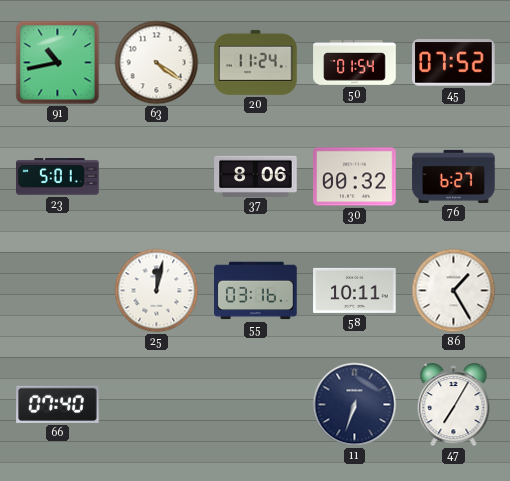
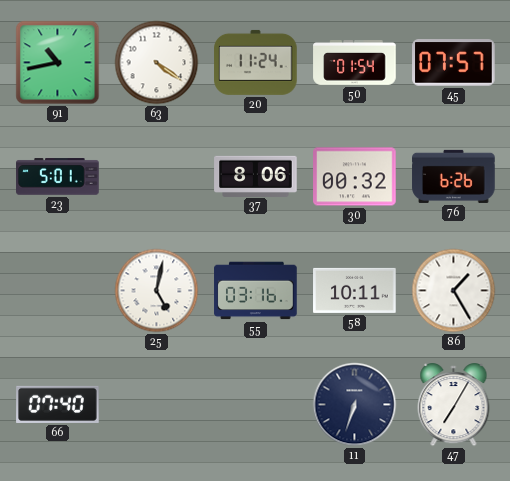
45: 07:52 -> 07:57 (454, 63)
76: 6:27 -> 6:26 (454, 176)
25: 12:02 -> 5:02 (157, 291)
